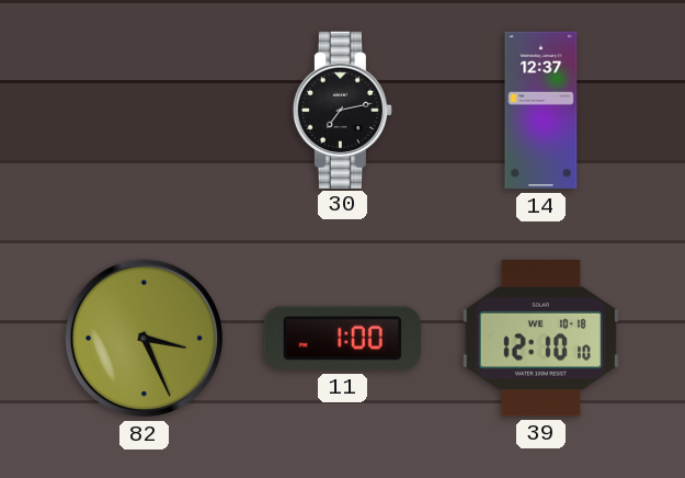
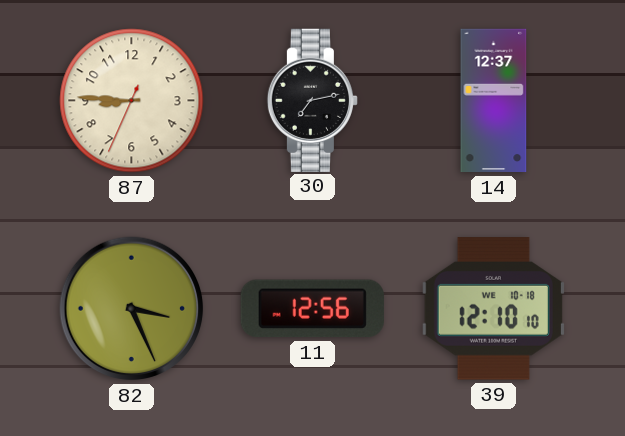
87: none -> 8:45 (132, 101)
11: 1:00 -> 12:56 (312, 309)
